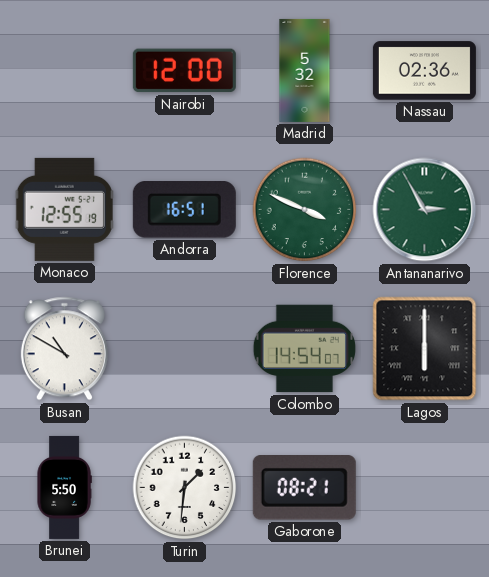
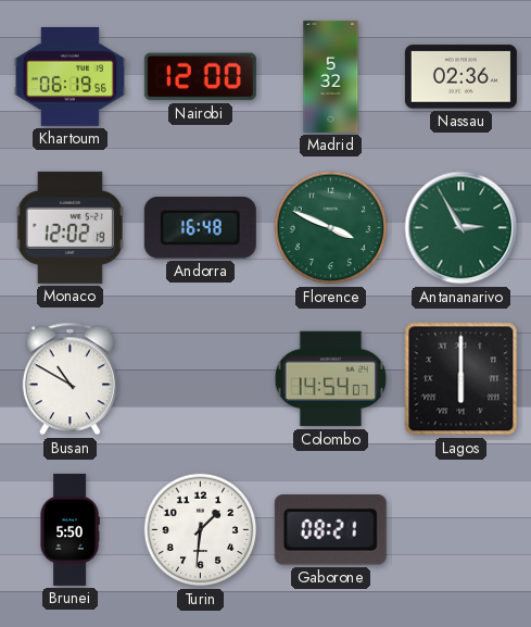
Khartoum: none -> 06:19 (69, 76)
Monaco: 12:55 -> 12:02 (69, 227)
Andorra: 16:51 -> 16:48 (200, 228)
